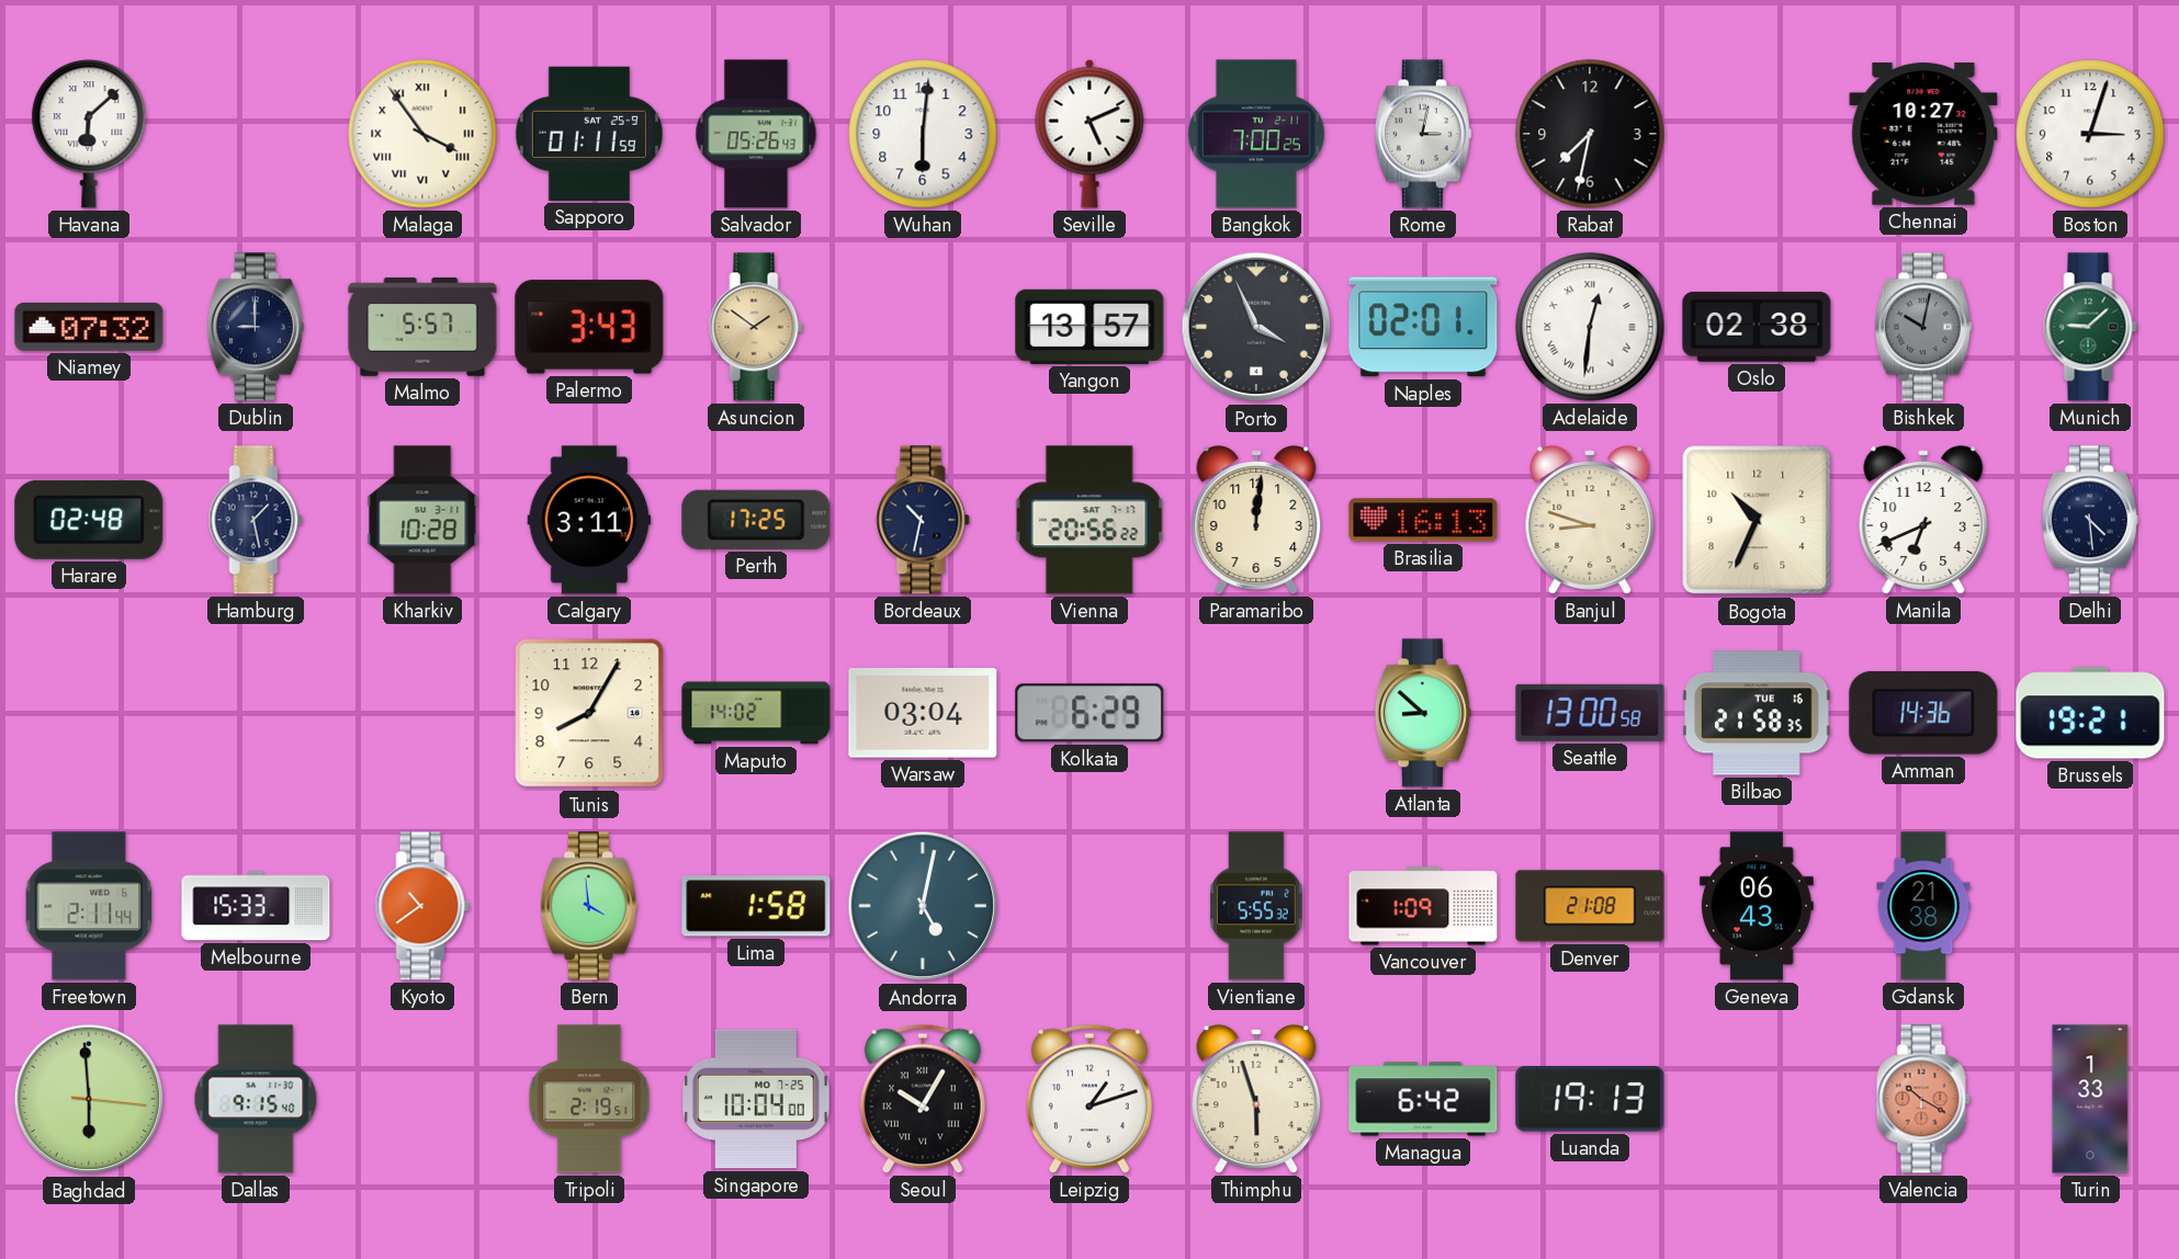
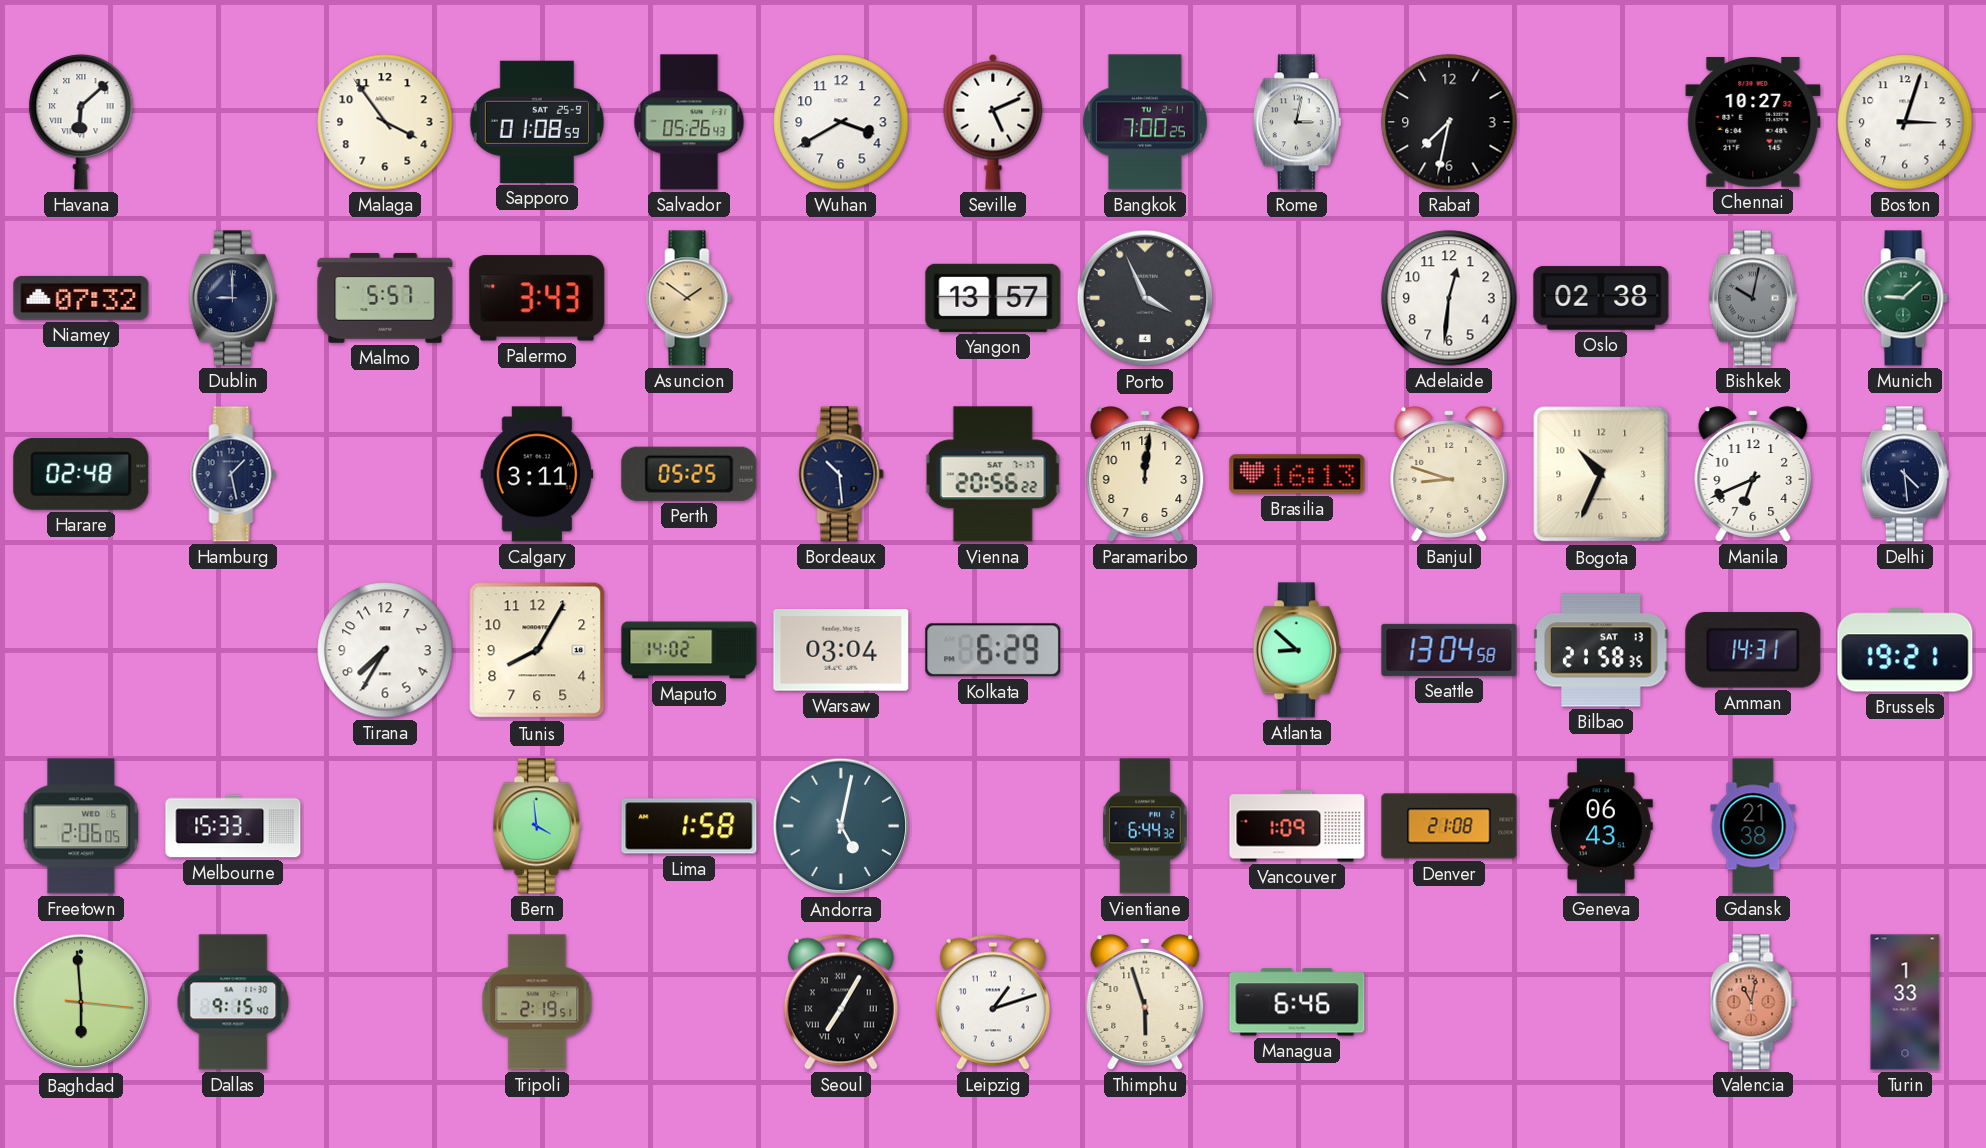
Malaga numerals: Roman -> Arabic (385, 122)
Sapporo: 01:11 -> 01:08 (537, 122)
Wuhan: 6:01 -> 3:40 (841, 122)
Naples: 02:01 -> none (1423, 327)
Adelaide numerals: Roman -> Arabic (1449, 298)
Kharkiv: 10:28 -> none (422, 520)
Perth: 17:25 -> 05:25 (689, 474)
Bordeaux: 10:32 -> 10:29 (841, 474)
Tirana: none -> 7:35 (385, 650)
Seattle: 13:00 -> 13:04 (1449, 650)
Bilbao date: TUE 16 -> SAT 13 (1601, 650)
Amman: 14:36 -> 14:31 (1753, 650)
Freetown: 2:11 -> 2:06 (81, 826)
Kyoto: 10:39 -> none (422, 906)
Vientiane: 5:55 -> 6:44 (1146, 826)
Singapore: 10:04 -> none (756, 1099)
Seoul: 10:05 -> 7:05 (841, 1002)
Managua: 6:42 -> 6:46 (1297, 1002)
Luanda: 19:13 -> none (1590, 1100)
Valencia: 10:20 -> 11:02 (1753, 1002)
